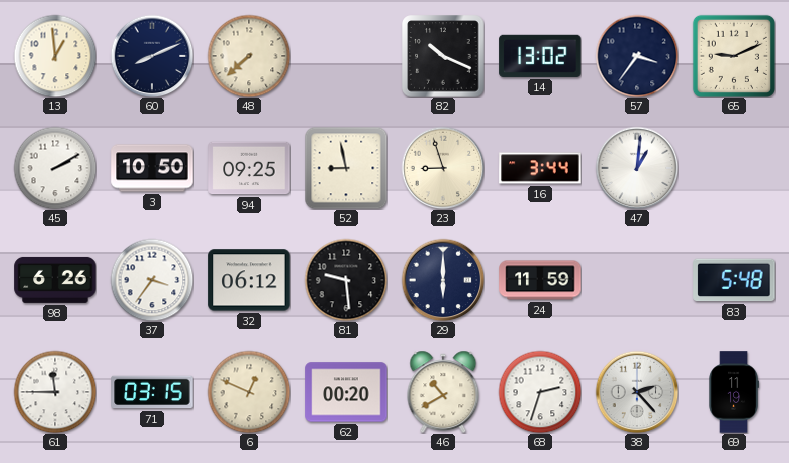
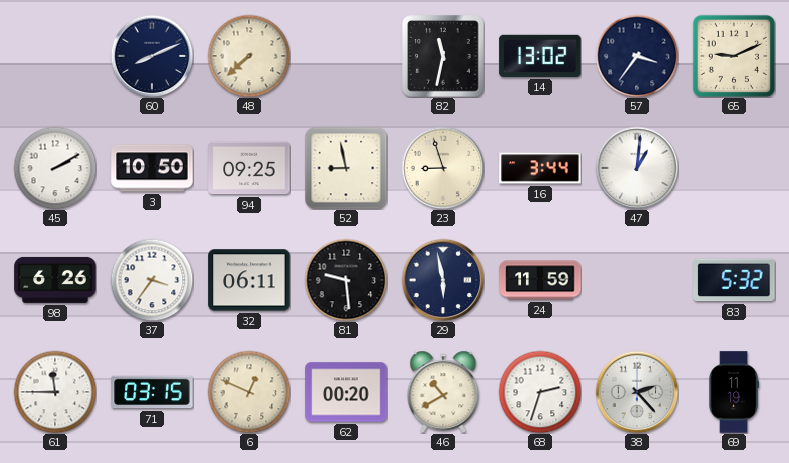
13: 12:59 -> none (55, 56)
82: 10:19 -> 11:32 (443, 56)
32: 06:12 -> 06:11 (249, 280)
29: 6:00 -> 5:58 (443, 280)
83: 5:48 -> 5:32 (734, 280)
